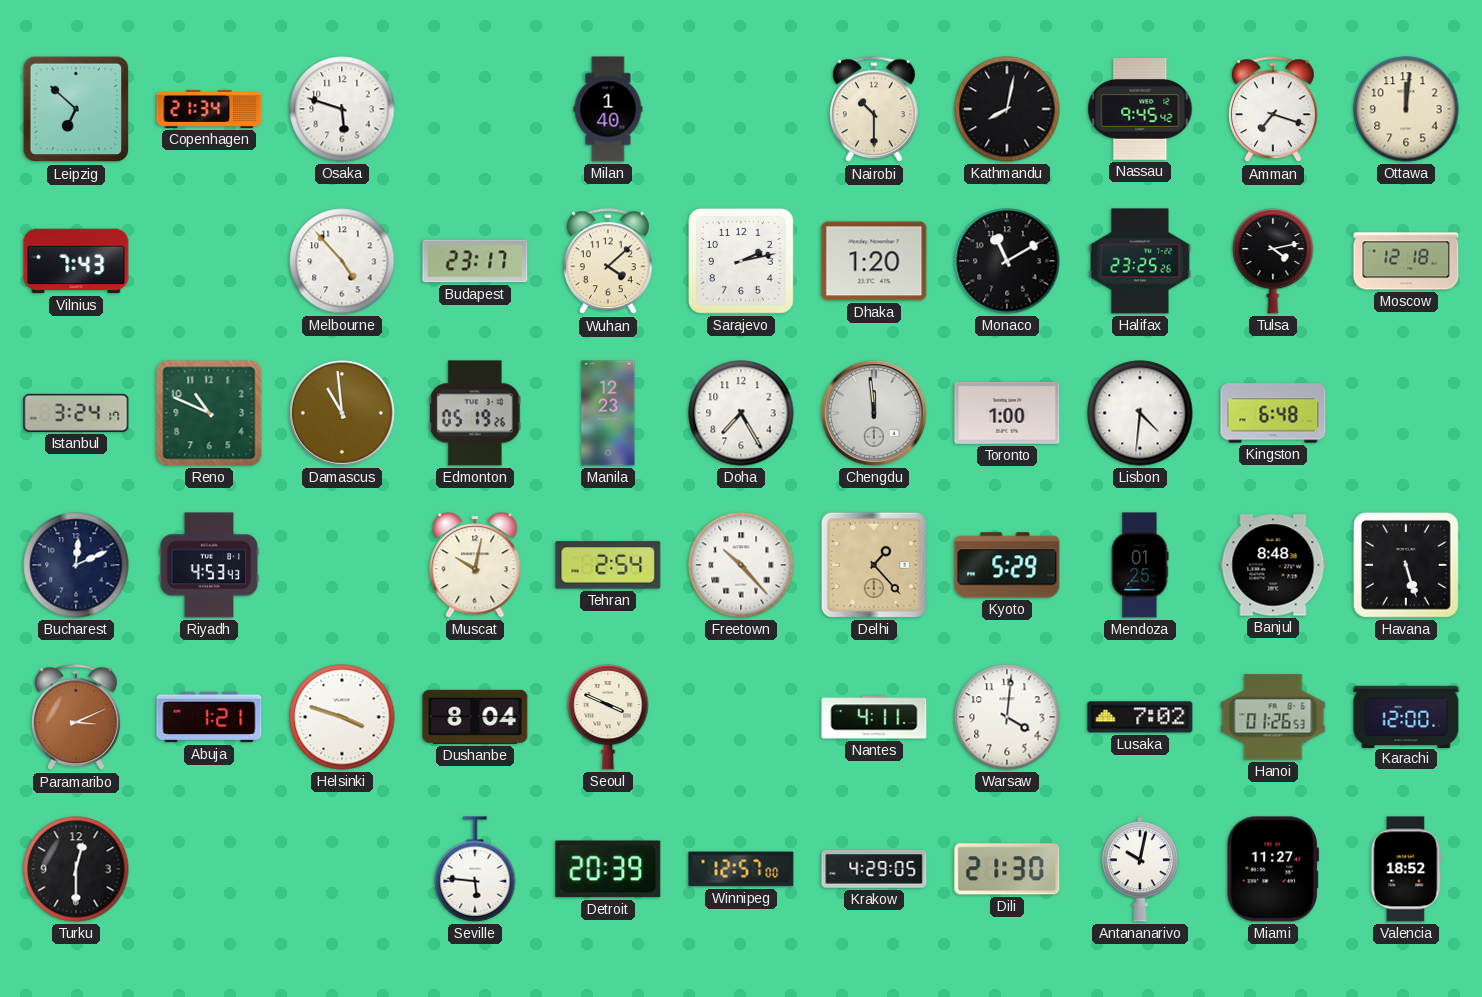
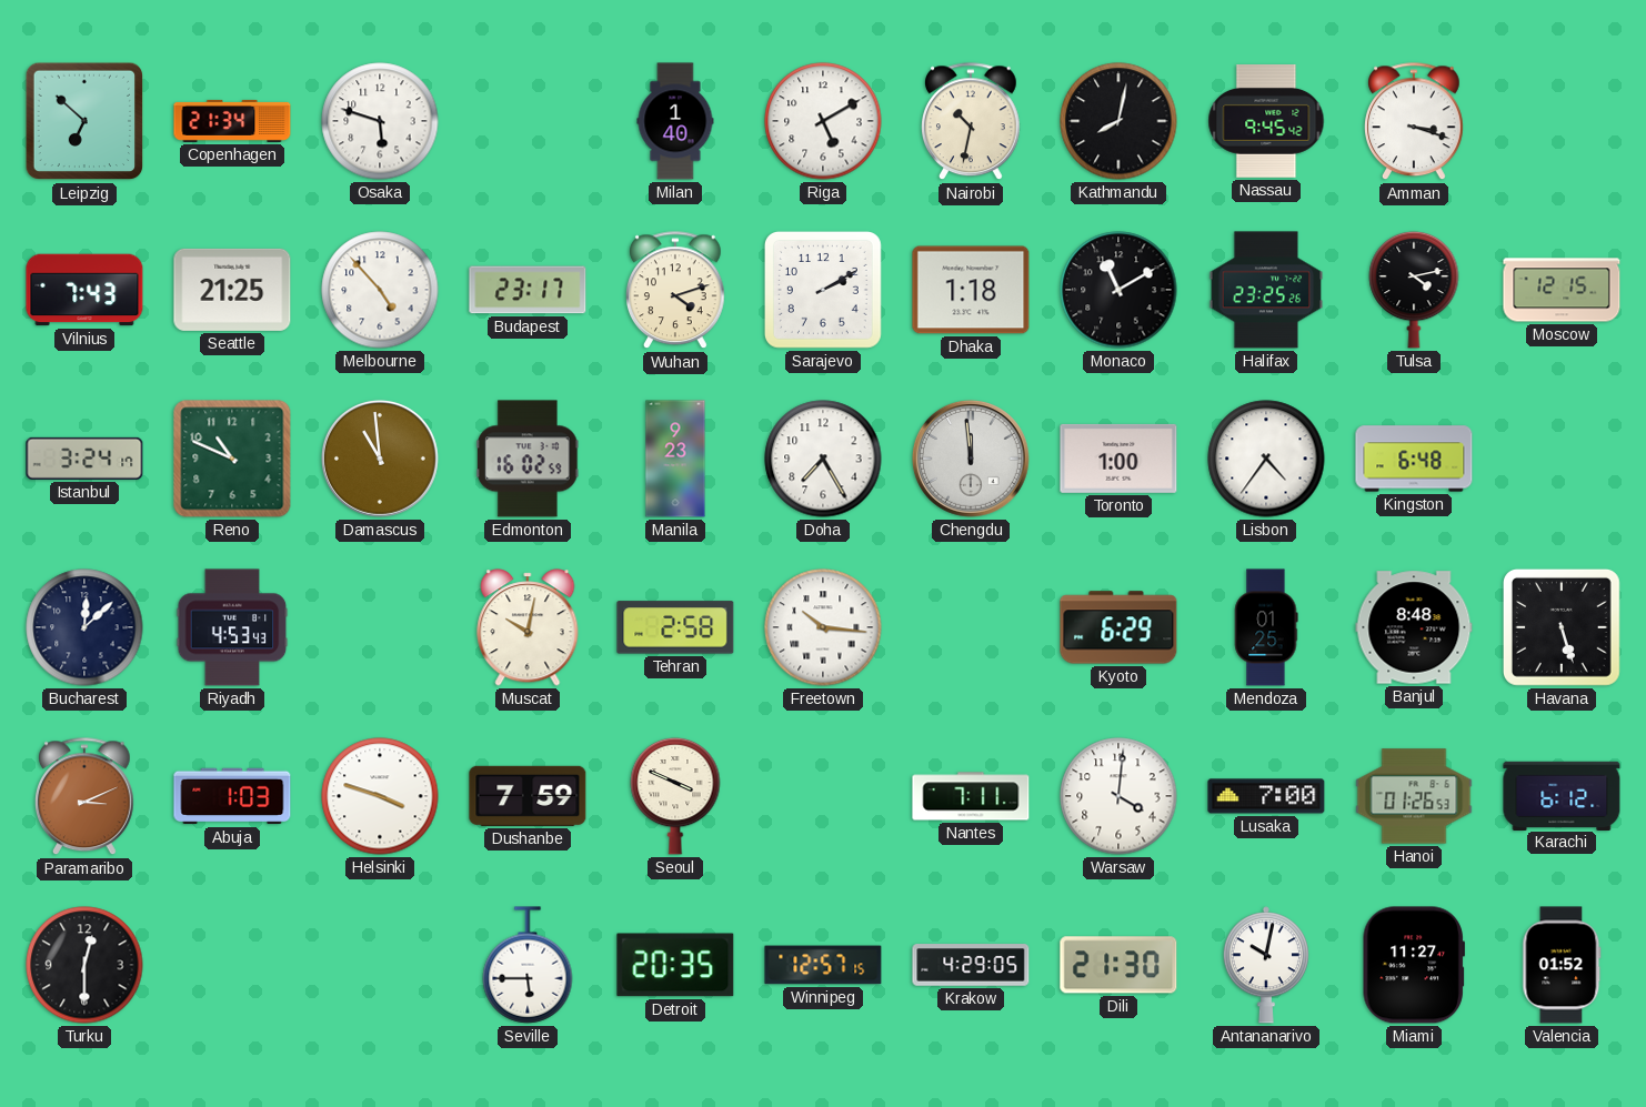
Riga: none -> 5:10 (823, 121)
Nairobi: 10:30 -> 10:32 (972, 122)
Amman: 7:18 -> 3:18 (1415, 122)
Ottawa: 12:01 -> none (1406, 109)
Seattle: none -> 21:25 (232, 290)
Wuhan: 4:08 -> 4:12 (676, 291)
Sarajevo: 2:13 -> 2:10 (823, 290)
Dhaka: 1:20 -> 1:18 (971, 290)
Moscow: 12:18 -> 12:15 (1562, 290)
Edmonton: 05:19 -> 16:02 (528, 459)
Manila: 12:23 -> 9:23 (675, 459)
Lisbon: 4:31 -> 4:36 (1266, 459)
Bucharest: 12:11 -> 12:08 (84, 627)
Tehran: 2:54 -> 2:58 (675, 627)
Freetown: 10:23 -> 10:16 (823, 627)
Delhi: 1:23 -> none (874, 565)
Kyoto: 5:29 -> 6:29 (1118, 627)
Abuja: 1:21 -> 1:03 (232, 796)
Dushanbe: 8:04 -> 7:59 (528, 796)
Nantes: 4:11 -> 7:11 (971, 796)
Lusaka: 7:02 -> 7:00 (1266, 796)
Karachi: 12:00 -> 6:12 (1562, 795)
Seville: 5:46 -> 5:45 (528, 965)
Detroit: 20:39 -> 20:35 (675, 965)
Winnipeg: 12:57:00 -> 12:57:15 (823, 965)
Valencia: 18:52 -> 01:52 (1562, 965)
